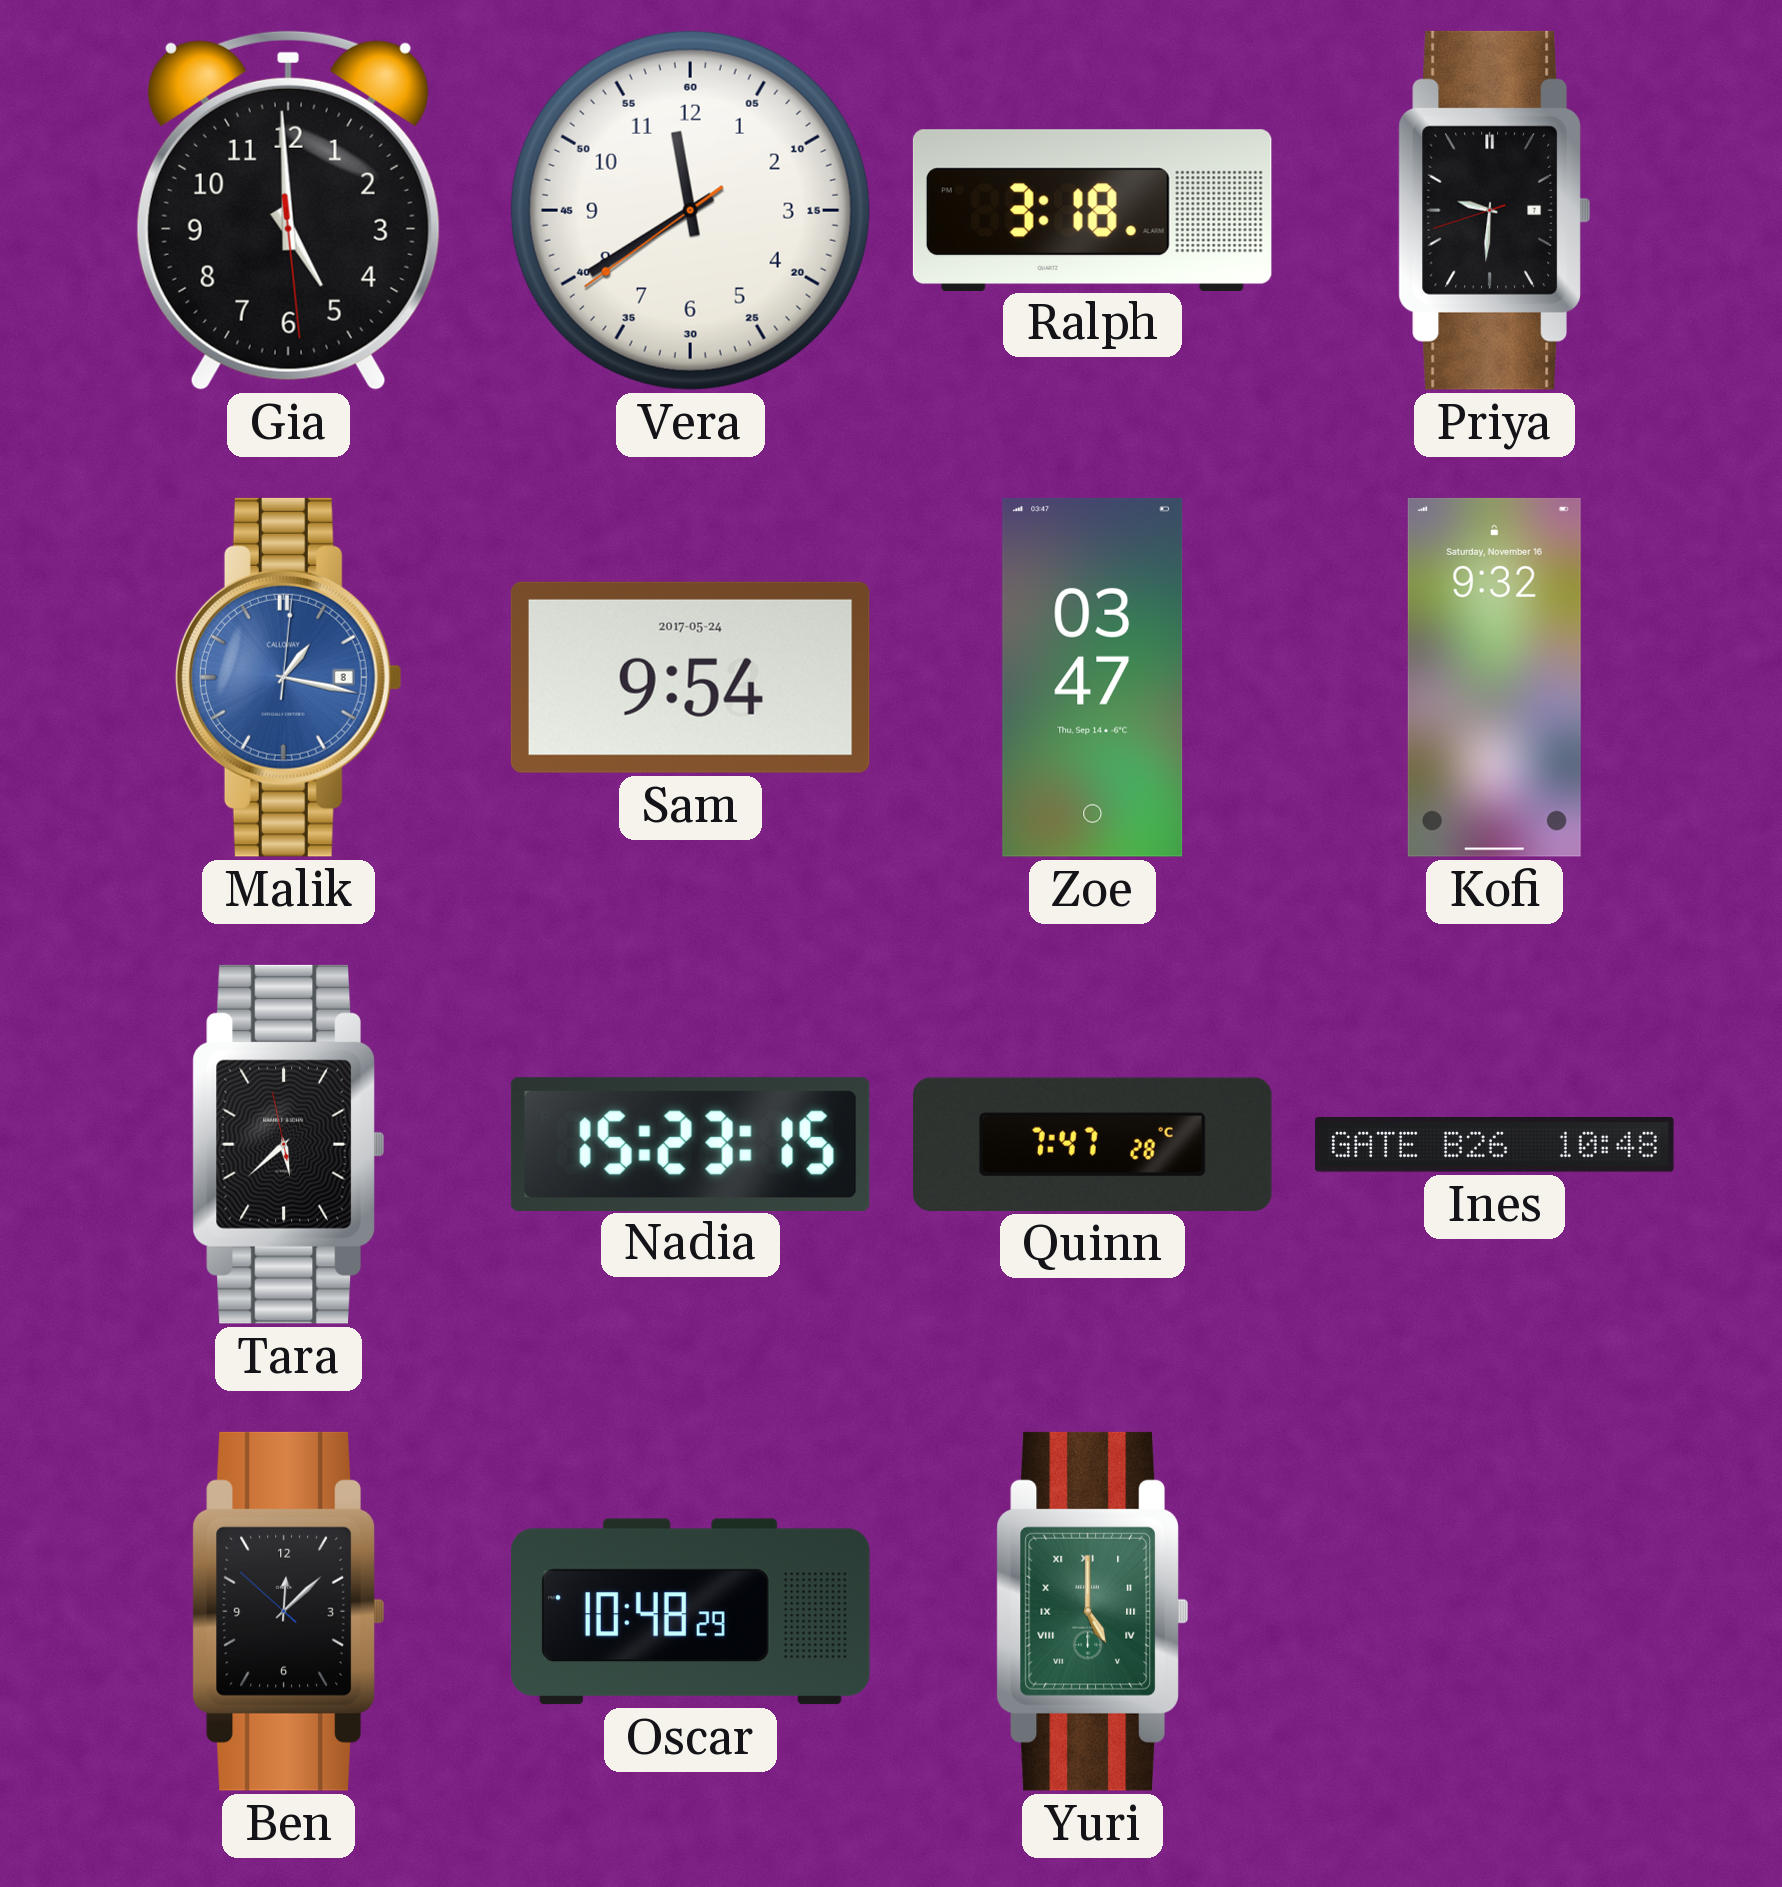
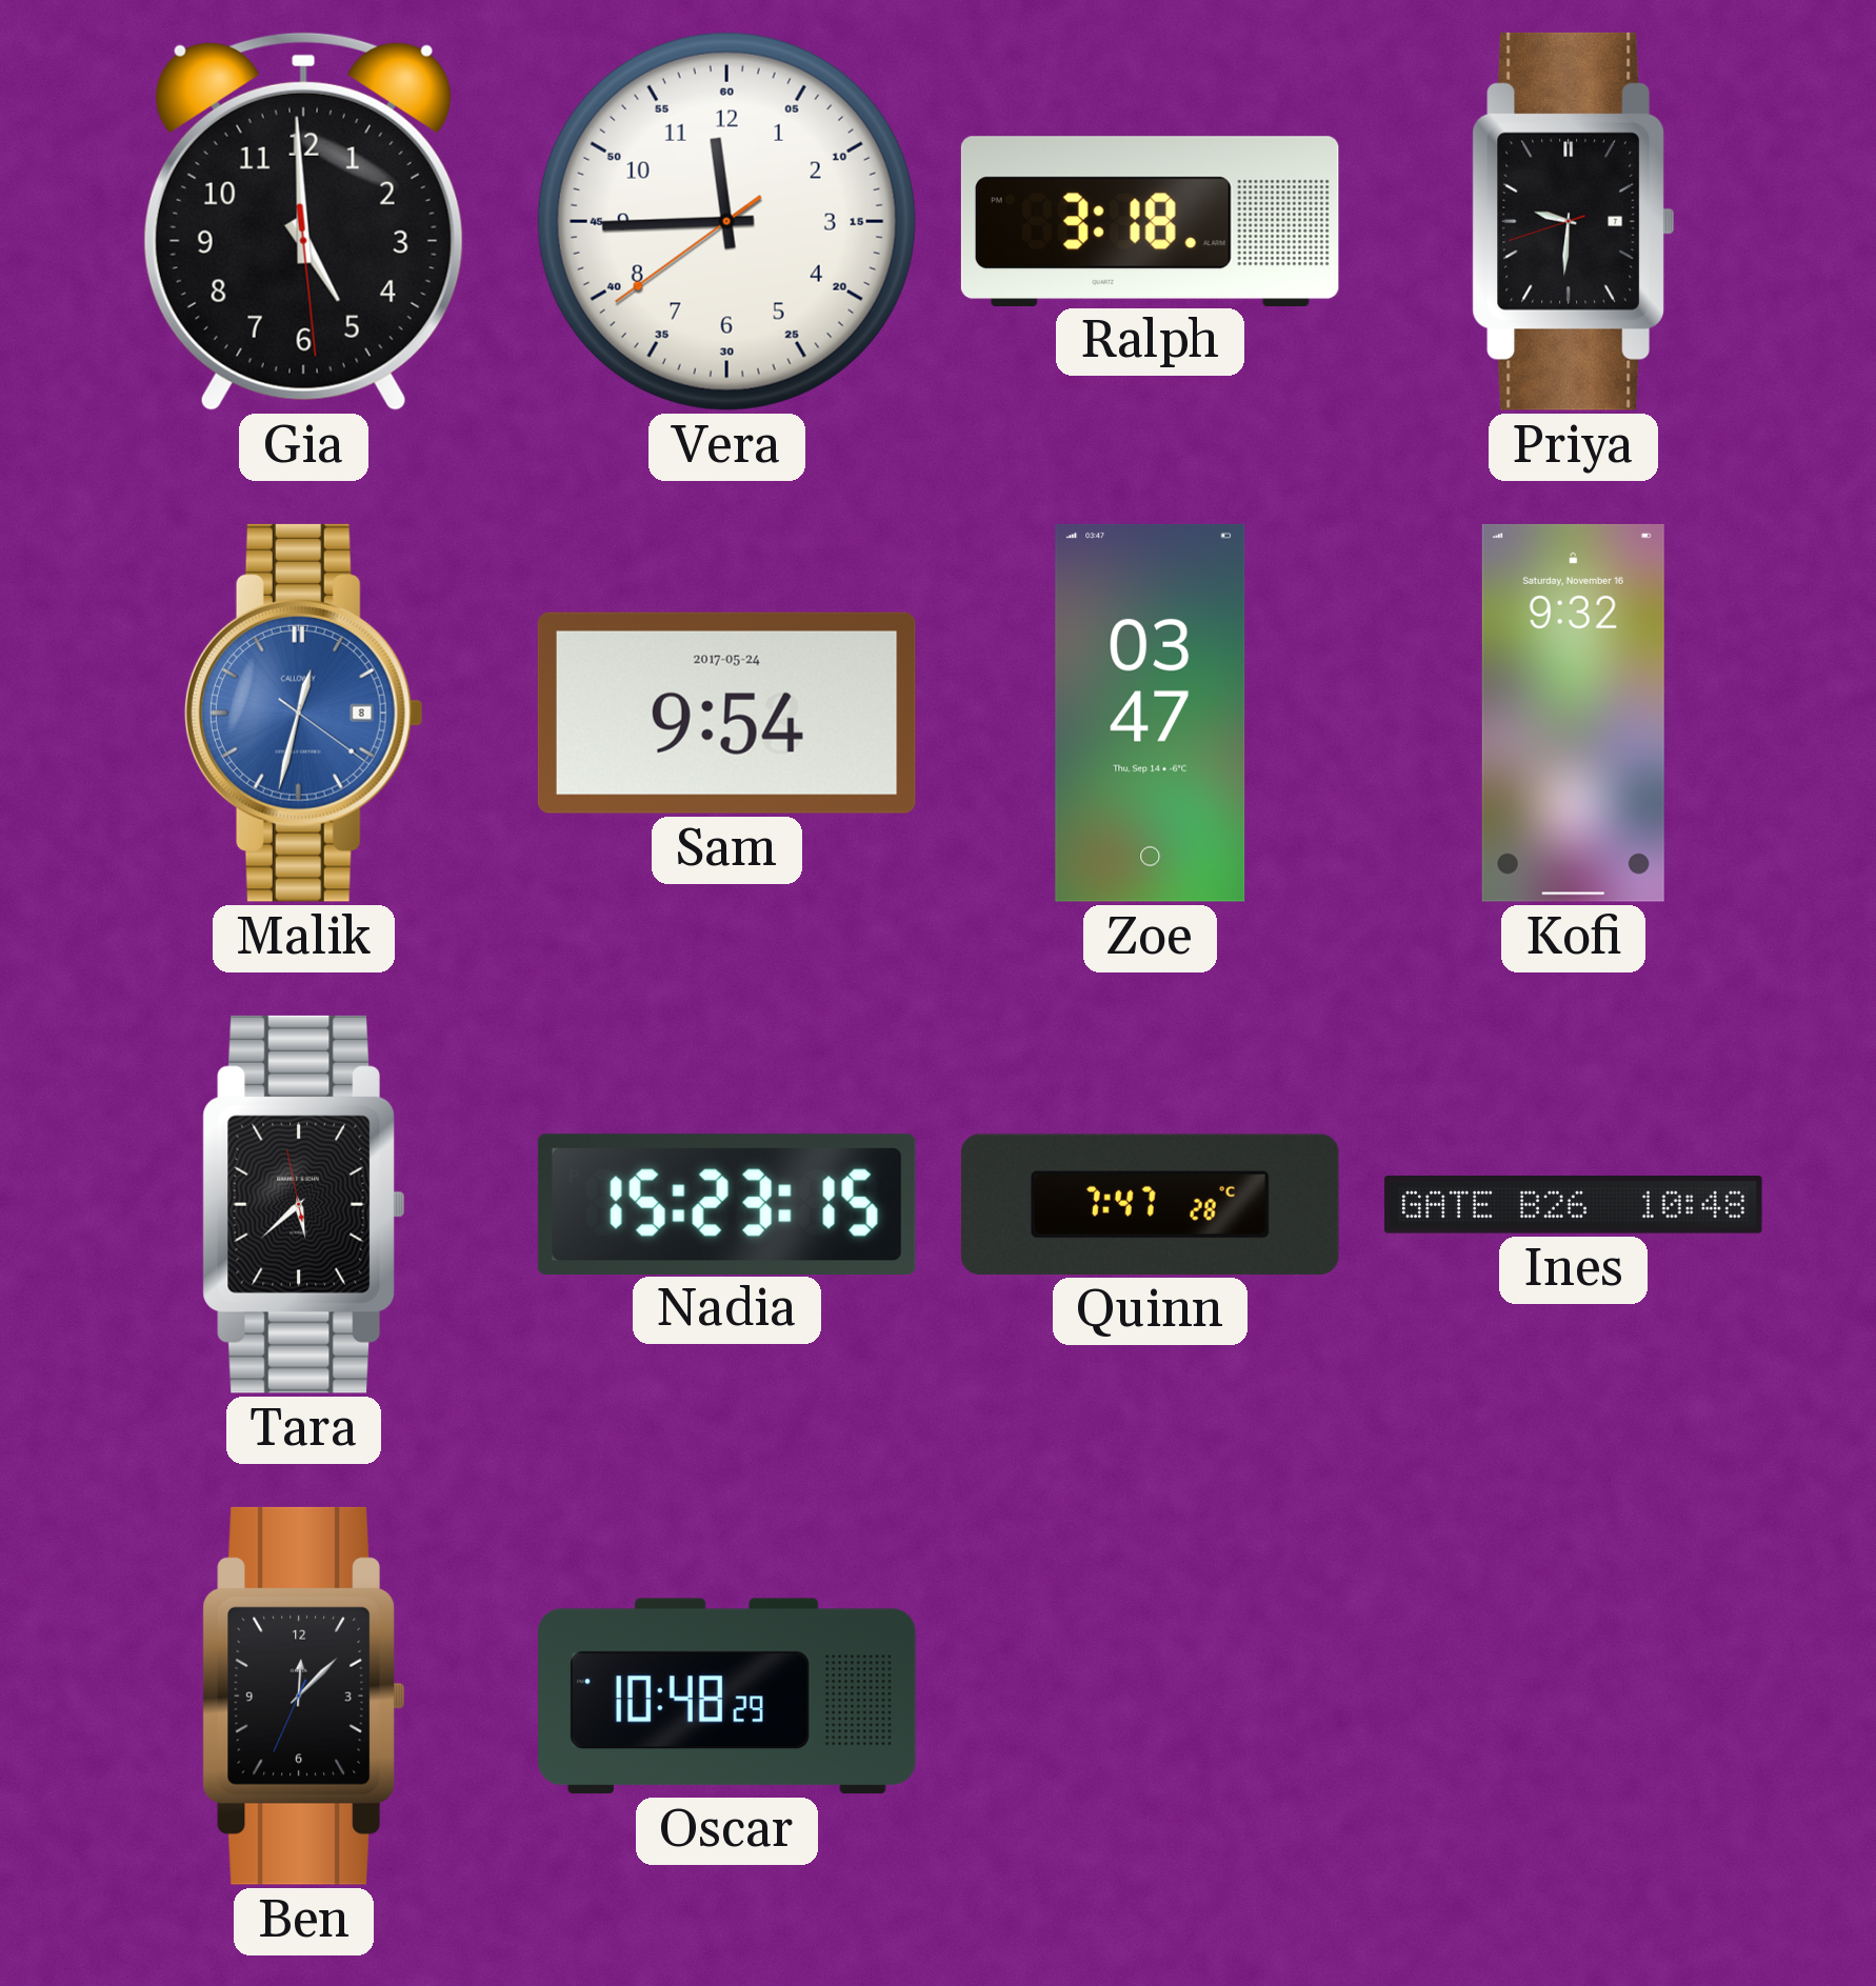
Vera: 11:39 -> 11:44 (726, 221)
Malik: 1:17 -> 12:32 (303, 713)
Ben: 12:07:52 -> 12:07:34 (303, 1696)
Yuri: 5:00 -> none (1092, 1611)
